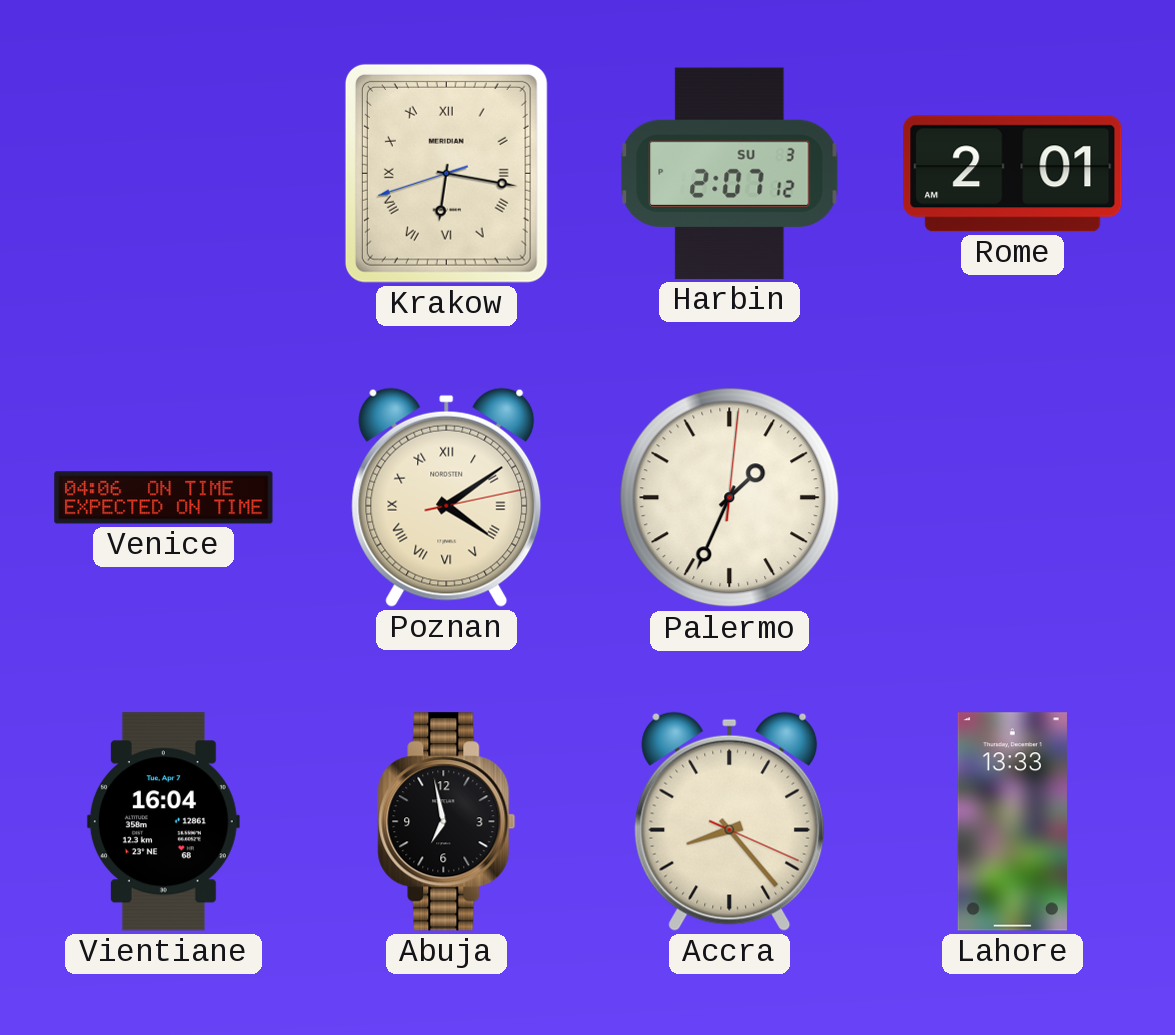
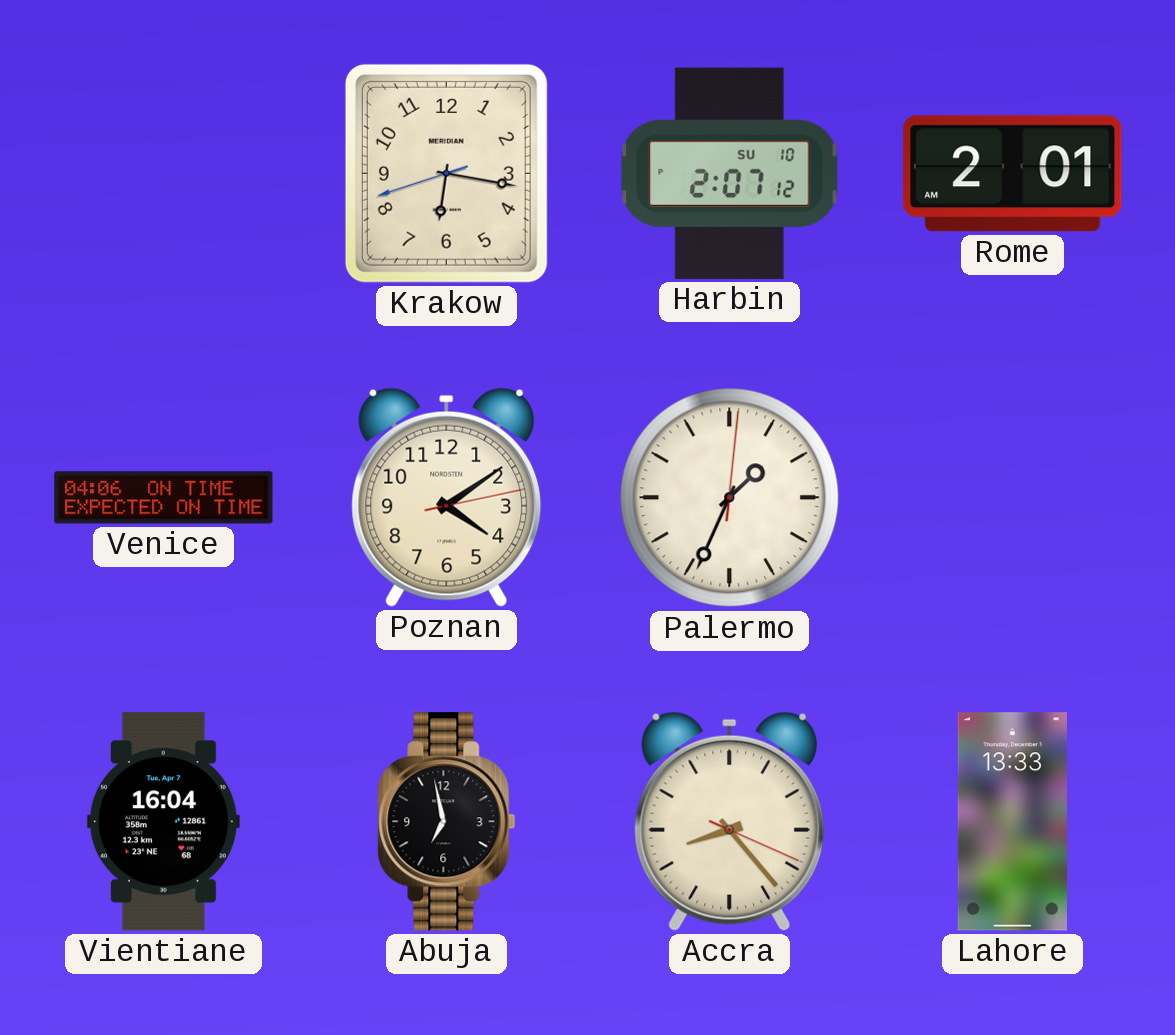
Krakow numerals: Roman -> Arabic (446, 173)
Harbin date: SU 3 -> SU 10 (730, 173)
Poznan numerals: Roman -> Arabic (447, 497)
